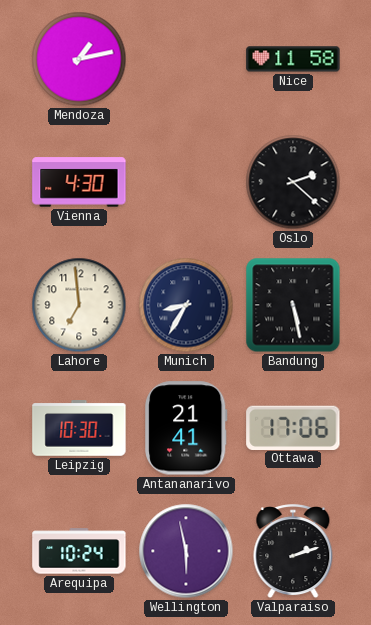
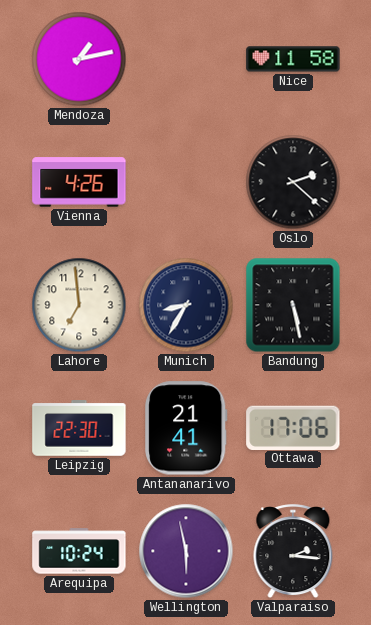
Vienna: 4:30 -> 4:26 (79, 182)
Leipzig: 10:30 -> 22:30 (79, 428)
Valparaiso: 2:12 -> 2:16 (293, 552)
